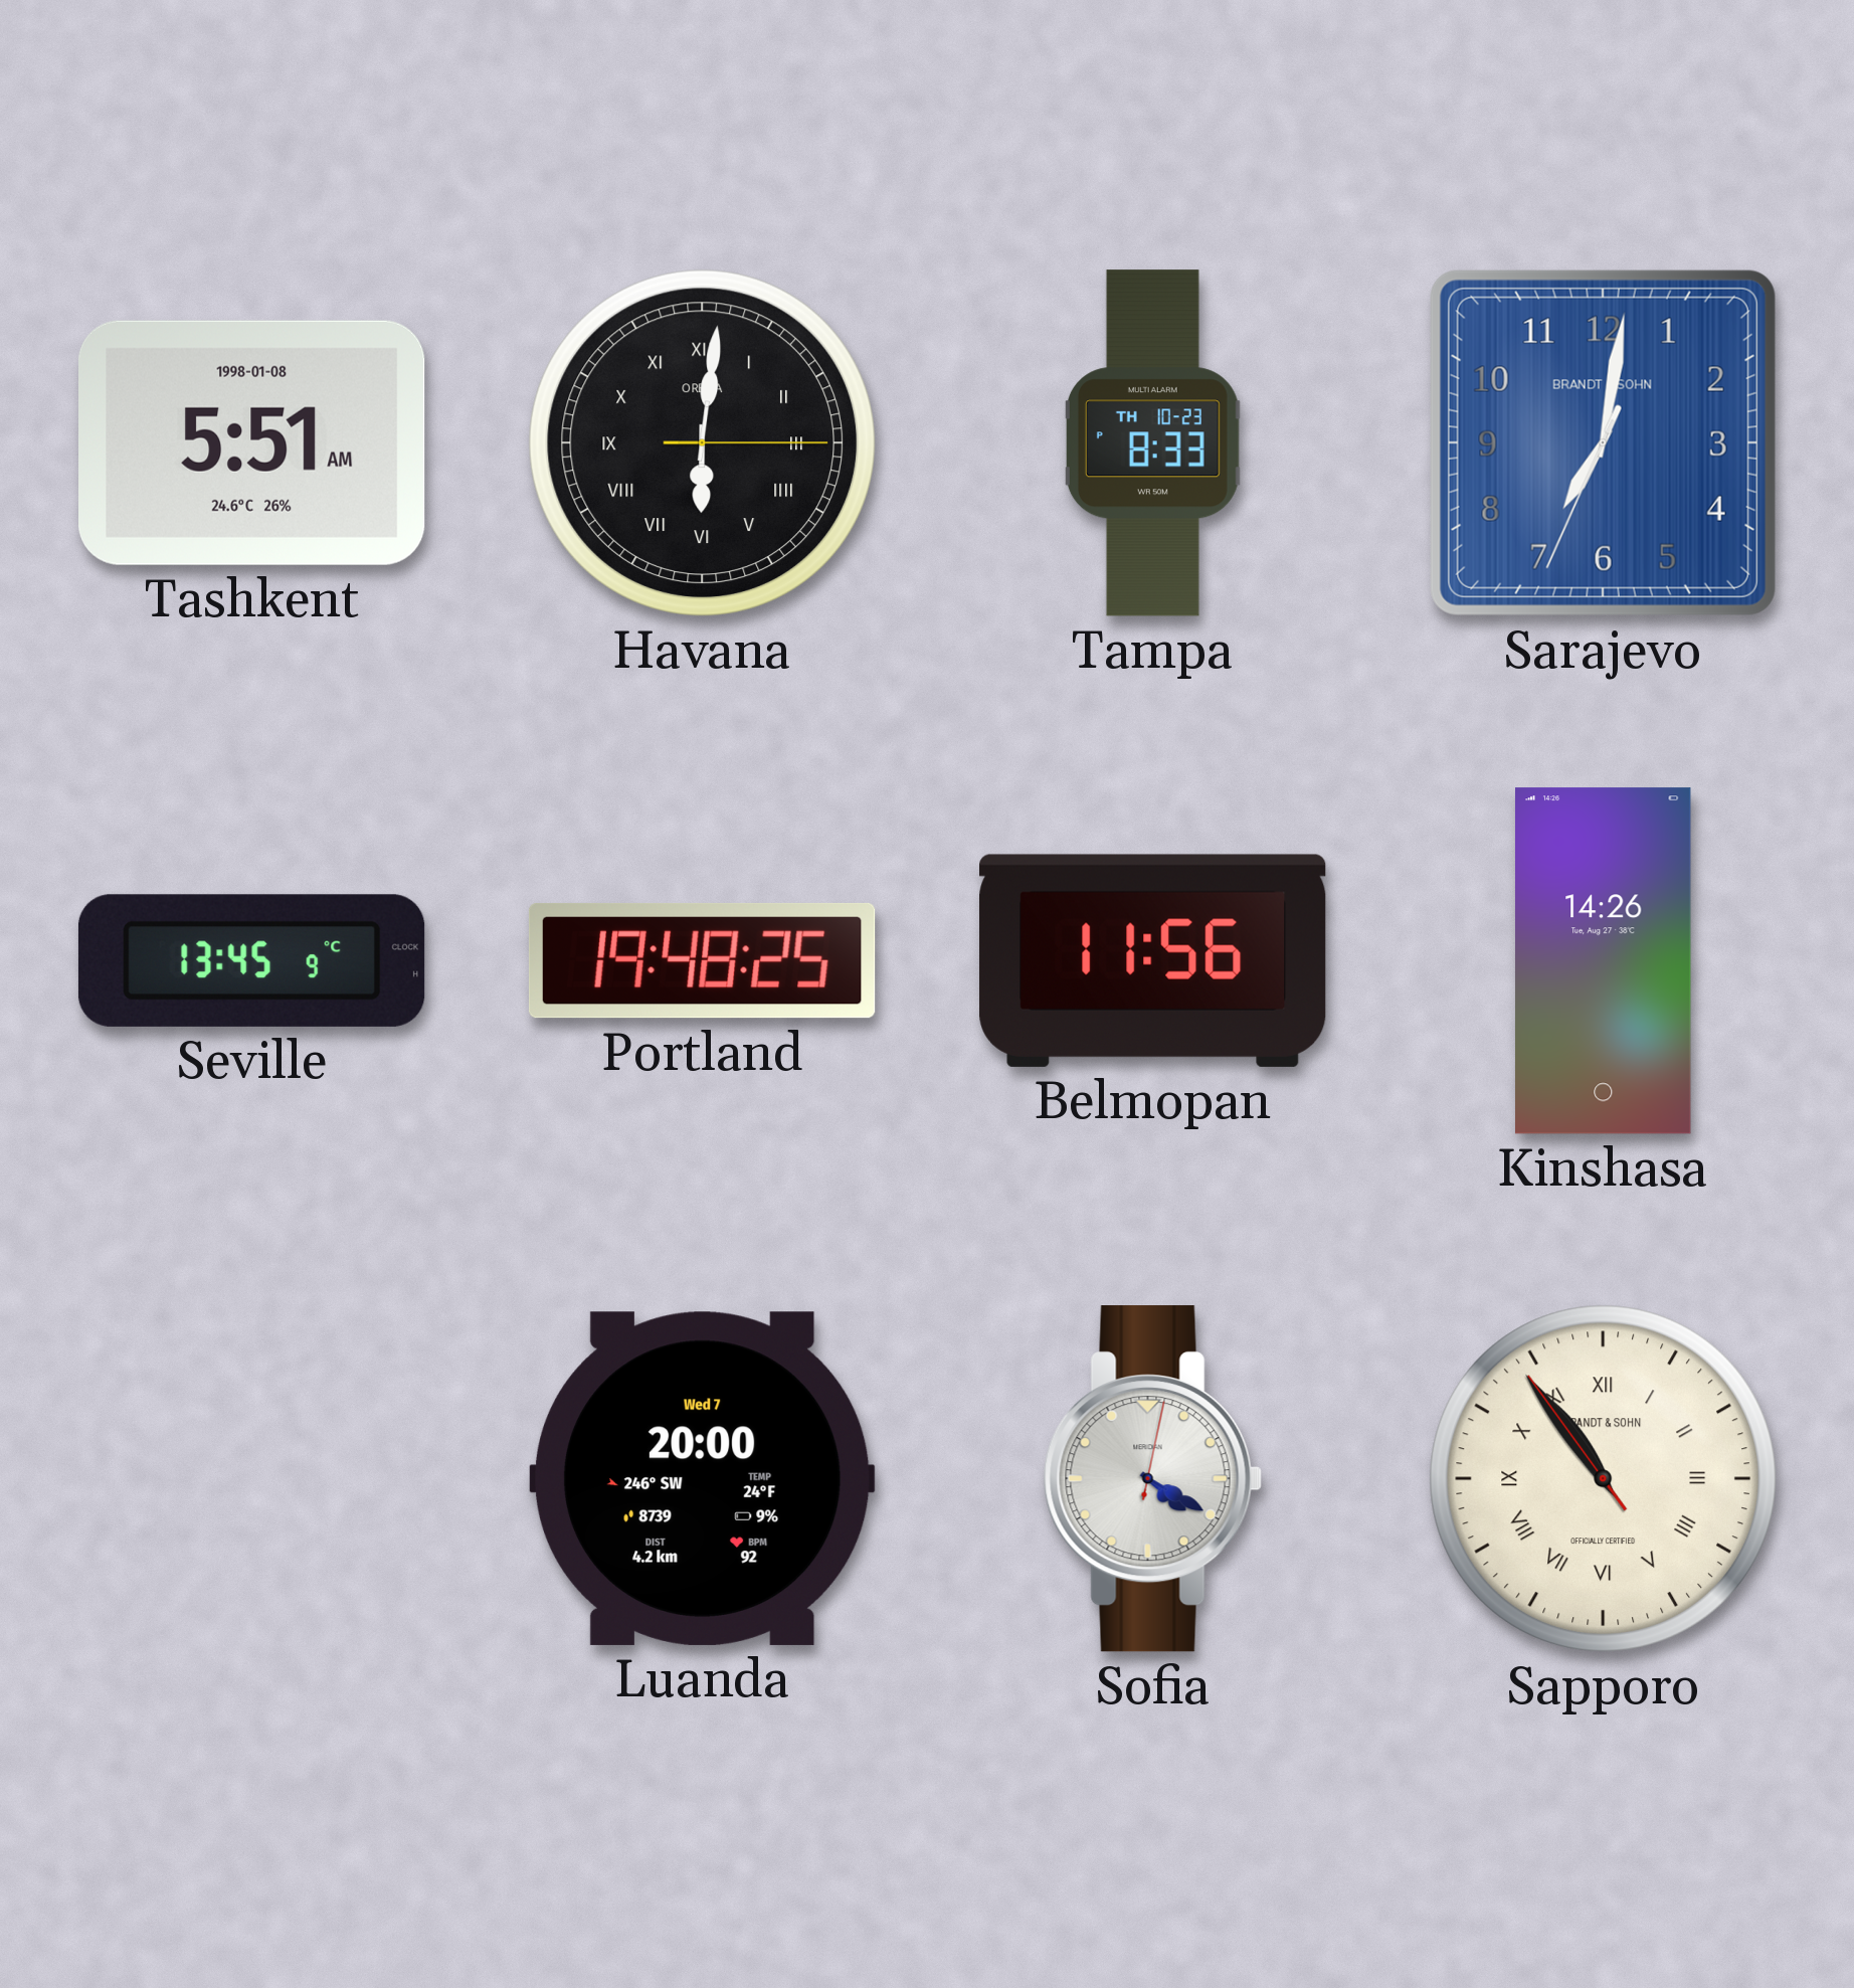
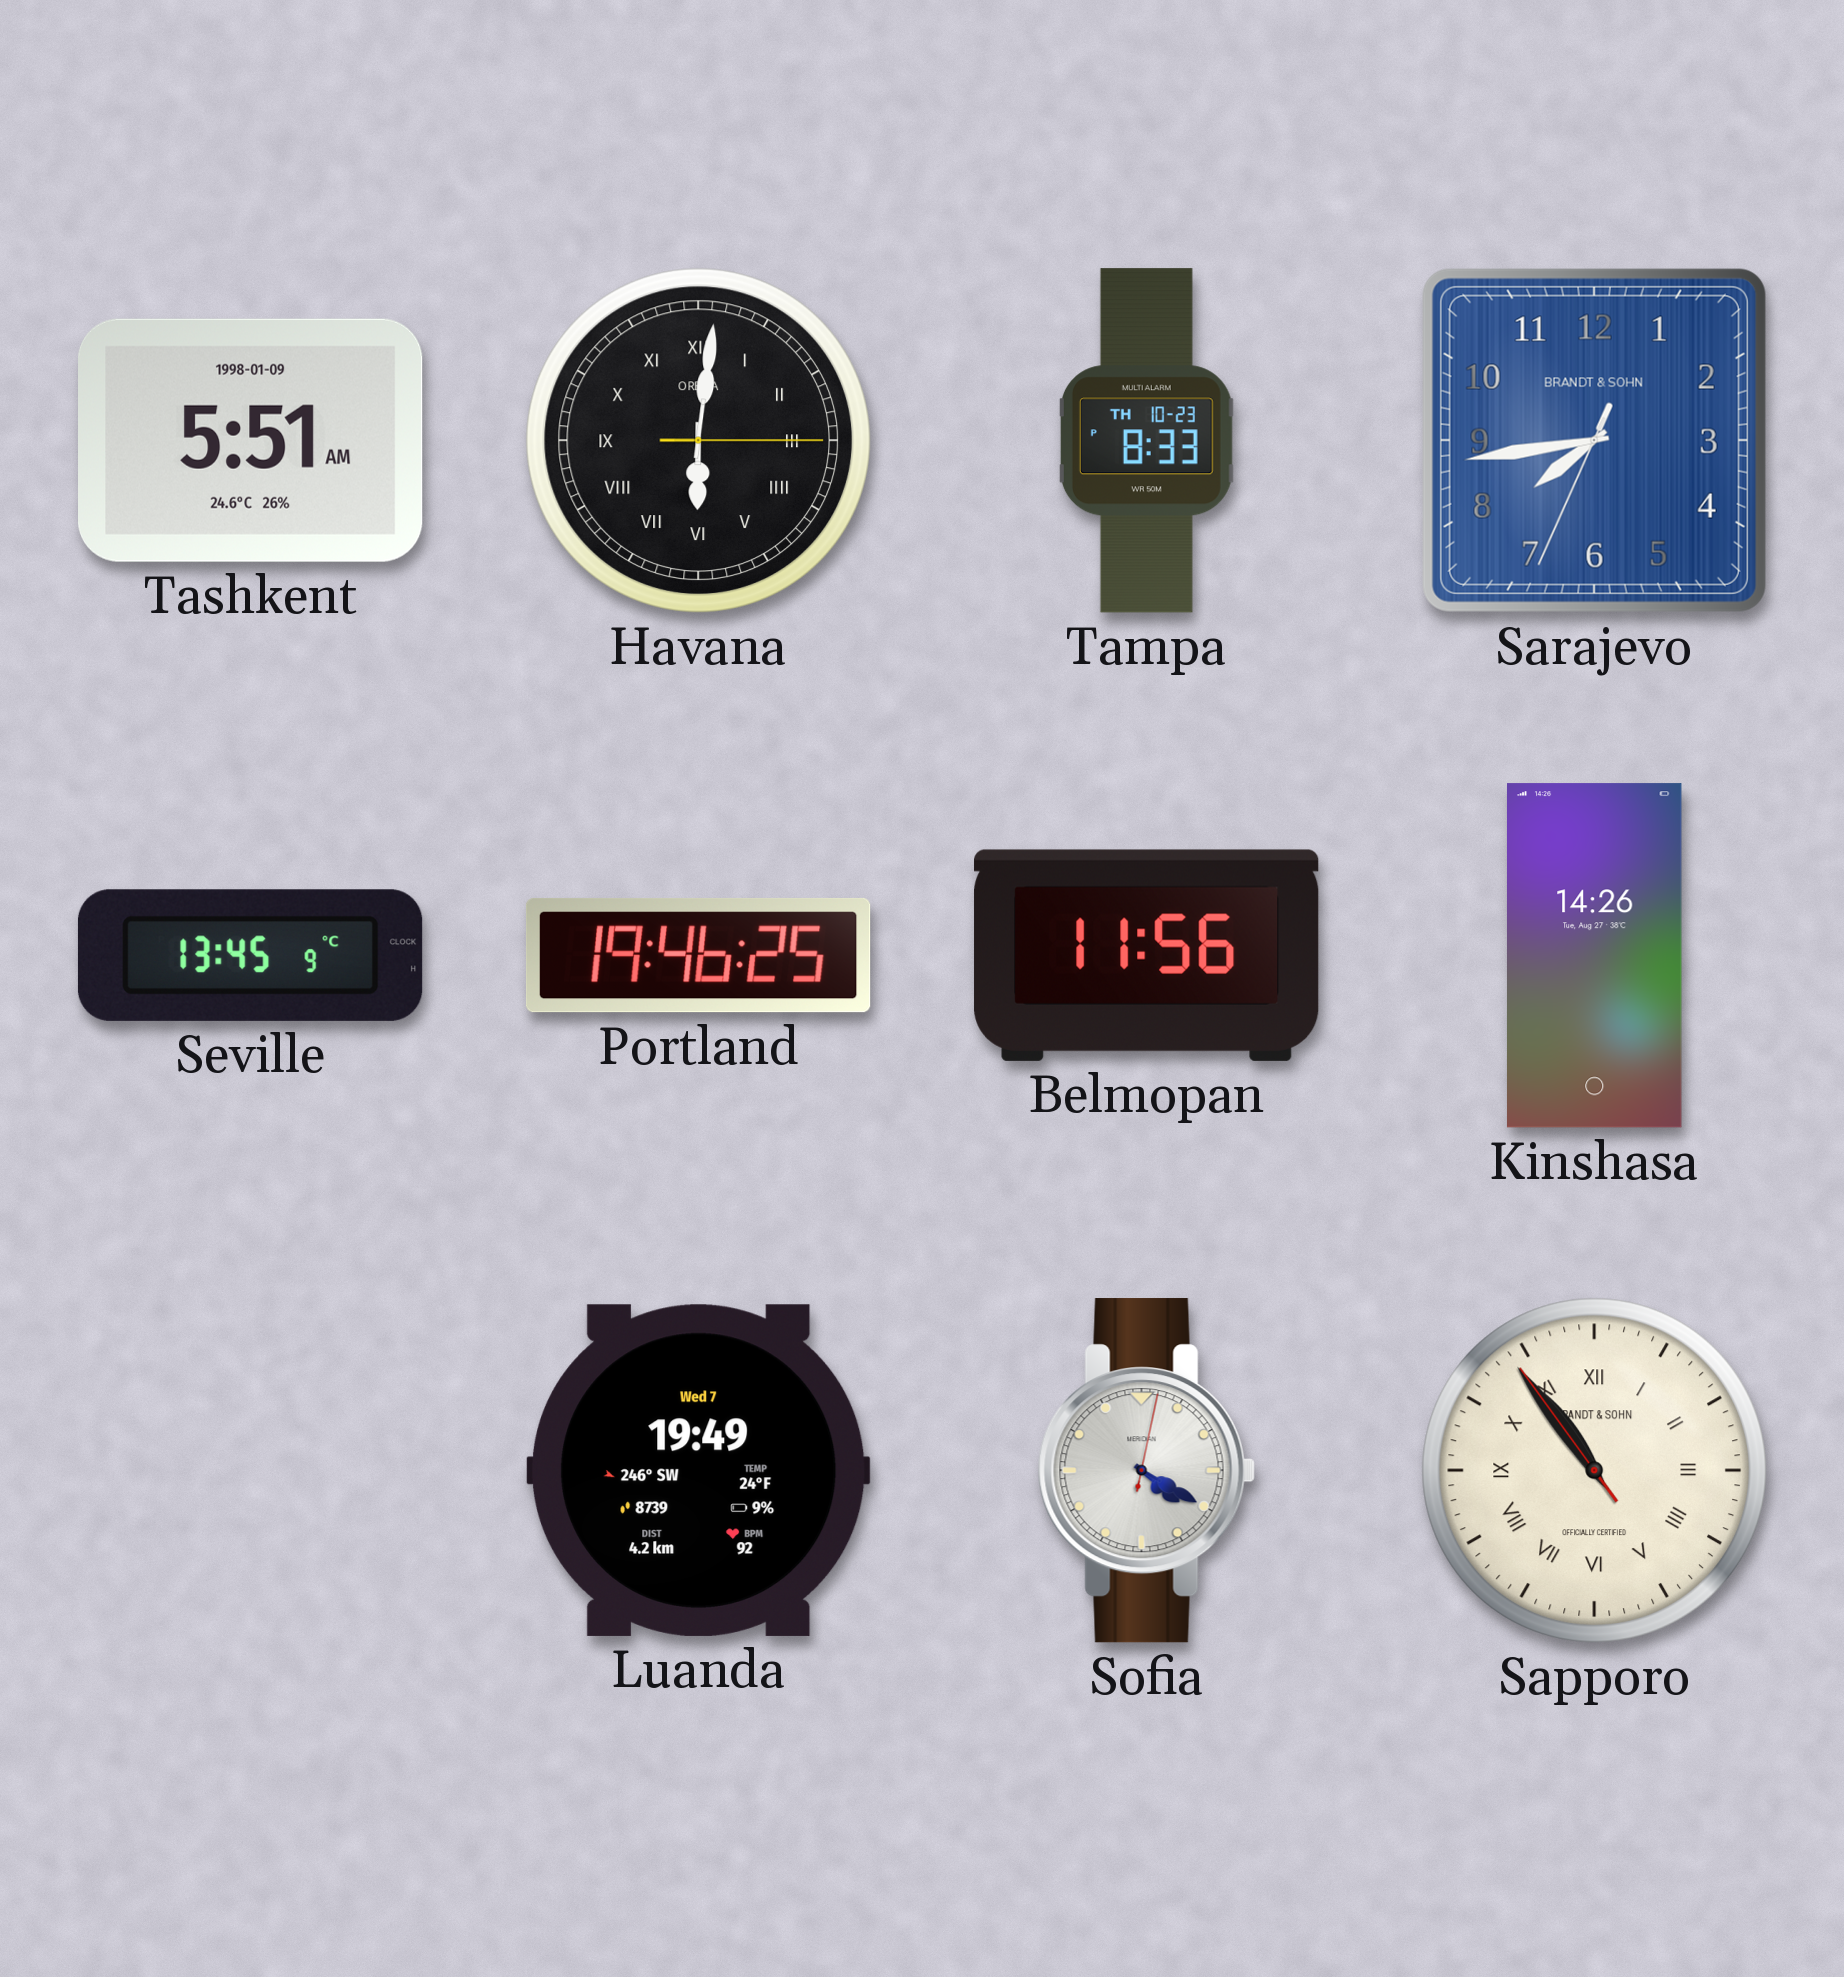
Tashkent date: 1998-01-08 -> 1998-01-09 (251, 440)
Sarajevo: 7:01 -> 7:43 (1594, 440)
Portland: 19:48 -> 19:46 (698, 955)
Luanda: 20:00 -> 19:49 (698, 1470)
